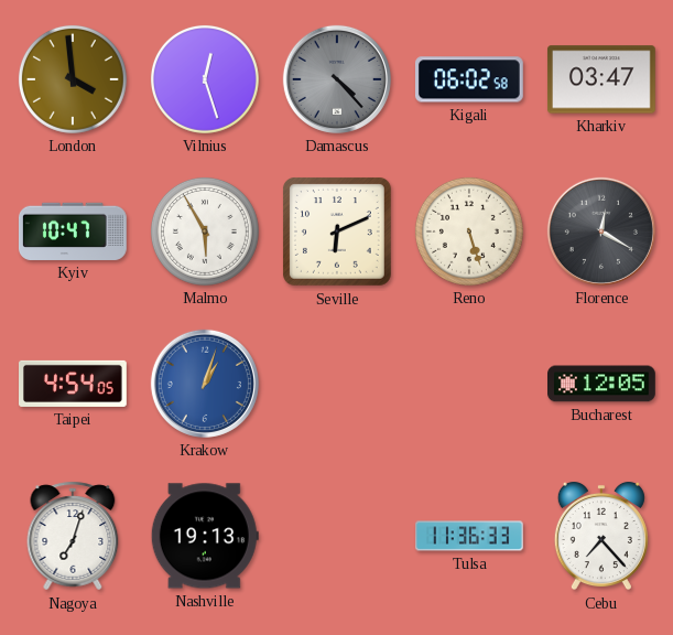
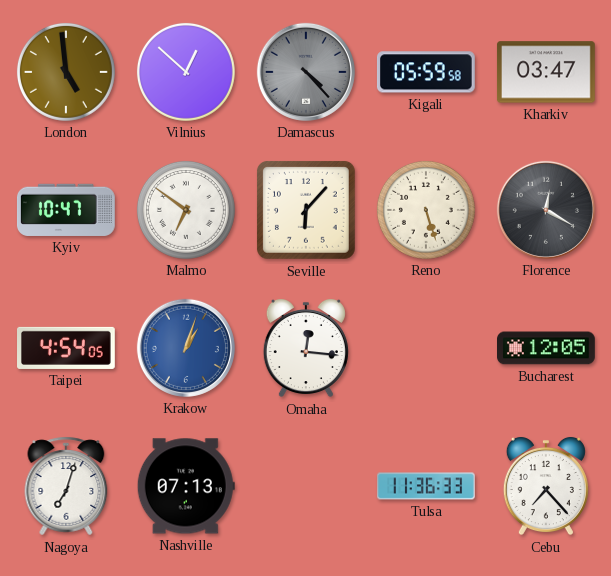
London: 3:59 -> 4:59 (66, 72)
Vilnius: 12:27 -> 12:52 (186, 72)
Kigali: 06:02 -> 05:59 (426, 72)
Malmo: 5:55 -> 6:51 (186, 210)
Seville: 6:11 -> 6:07 (306, 210)
Omaha: none -> 12:16 (306, 348)
Nashville: 19:13 -> 07:13 (186, 486)
